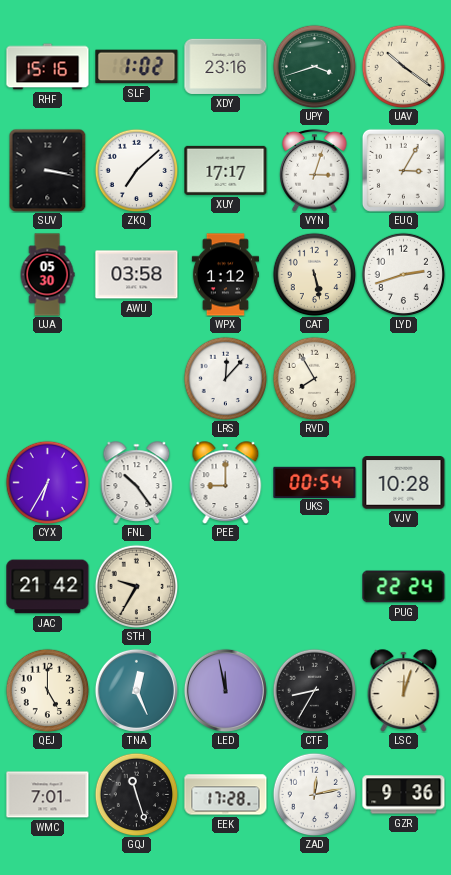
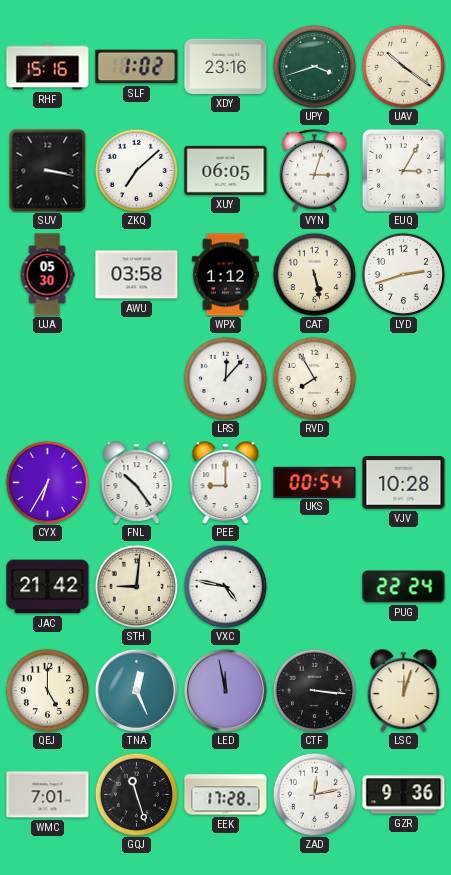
XUY: 17:17 -> 06:05 (226, 170)
STH: 9:35 -> 9:01 (136, 586)
VXC: none -> 4:47 (225, 586)
CTF: 8:35 -> 3:16 (314, 690)
